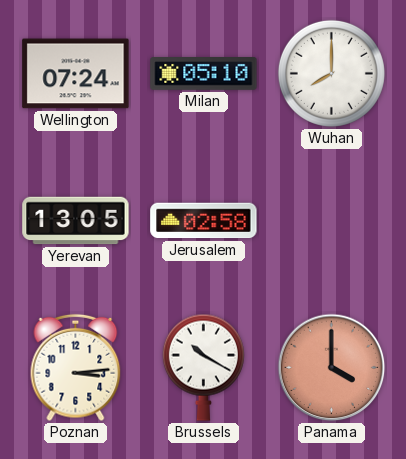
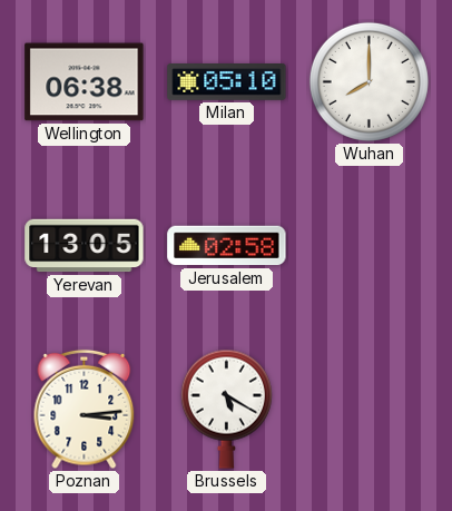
Wellington: 07:24 -> 06:38 (85, 82)
Brussels: 10:20 -> 5:20 (226, 409)
Panama: 4:00 -> none (332, 368)
